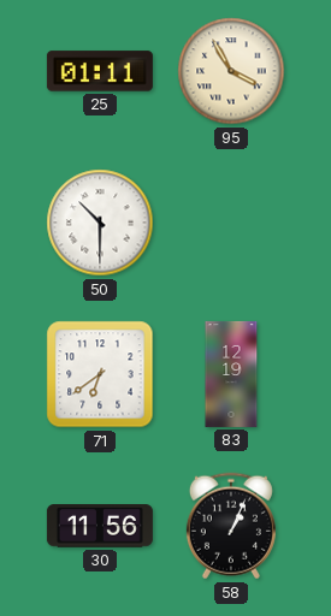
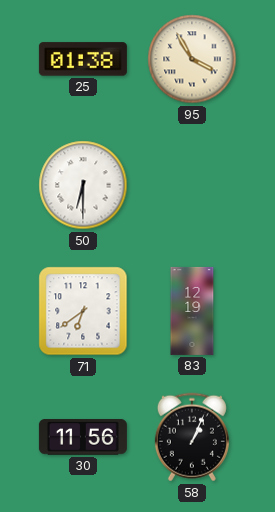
25: 01:11 -> 01:38 (83, 59)
50: 10:30 -> 6:30 (83, 185)
